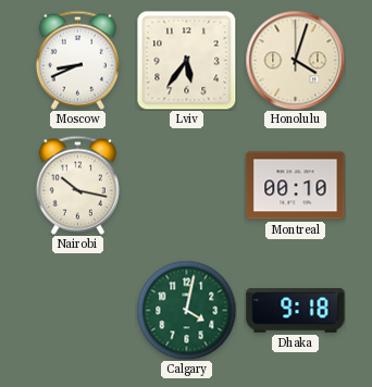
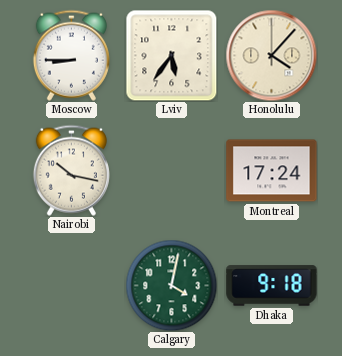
Moscow: 8:41 -> 8:45 (71, 55)
Honolulu: 4:03 -> 4:07 (271, 55)
Montreal: 00:10 -> 17:24 (272, 171)
